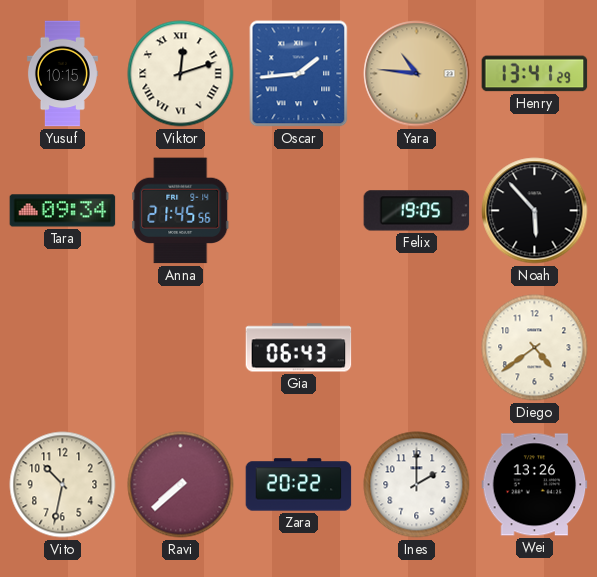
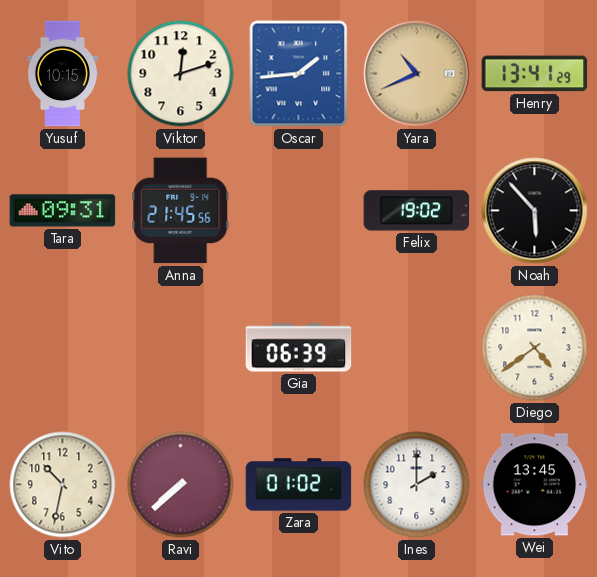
Viktor numerals: Roman -> Arabic (181, 74)
Yara: 10:46 -> 10:41 (417, 74)
Tara: 09:34 -> 09:31 (63, 211)
Felix: 19:05 -> 19:02 (417, 211)
Gia: 06:43 -> 06:39 (299, 348)
Zara: 20:22 -> 01:02 (299, 485)
Wei: 13:26 -> 13:45 (535, 485)
